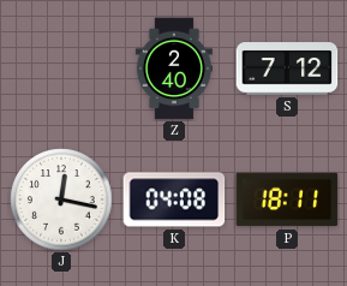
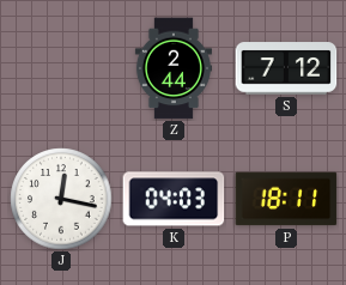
Z: 2:40 -> 2:44 (174, 68)
K: 04:08 -> 04:03 (174, 199)
